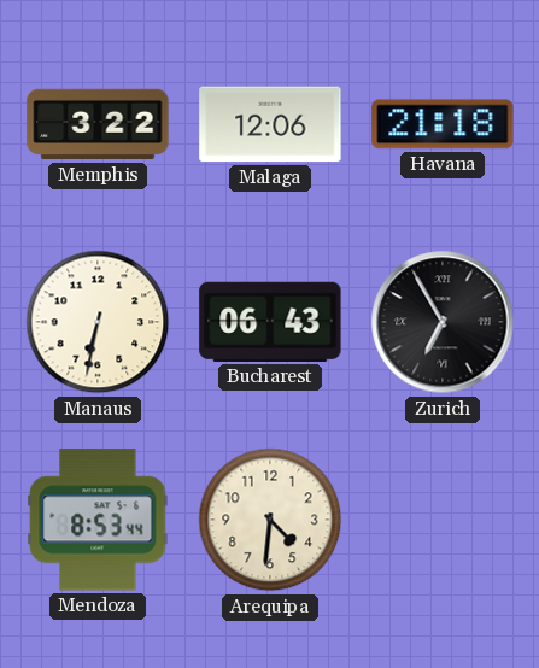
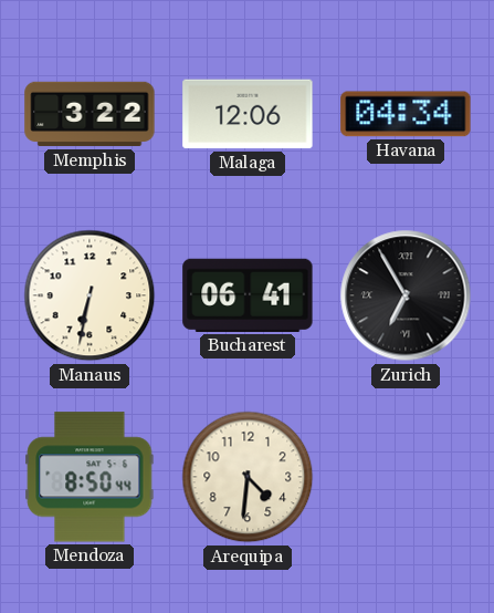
Havana: 21:18 -> 04:34 (406, 114)
Bucharest: 06:43 -> 06:41 (248, 295)
Mendoza: 8:53 -> 8:50 (90, 477)
